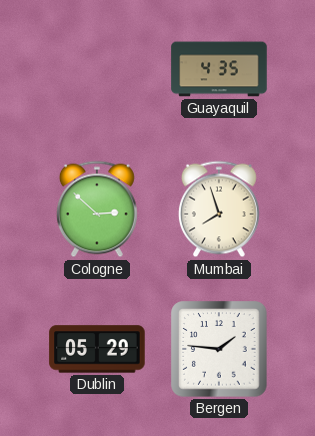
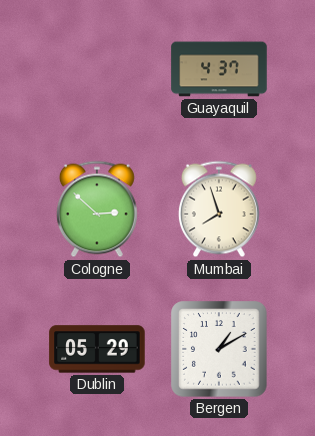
Guayaquil: 4:35 -> 4:37 (219, 69)
Bergen: 1:46 -> 1:10 (219, 349)
